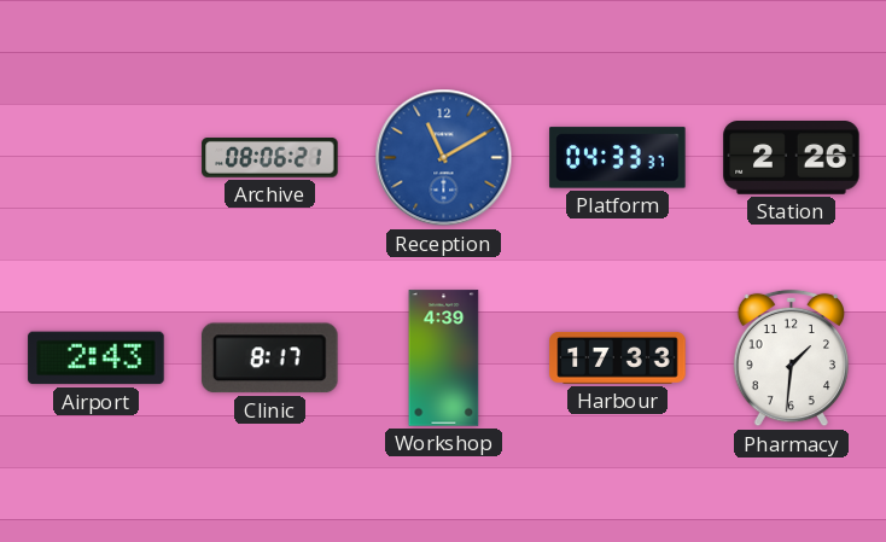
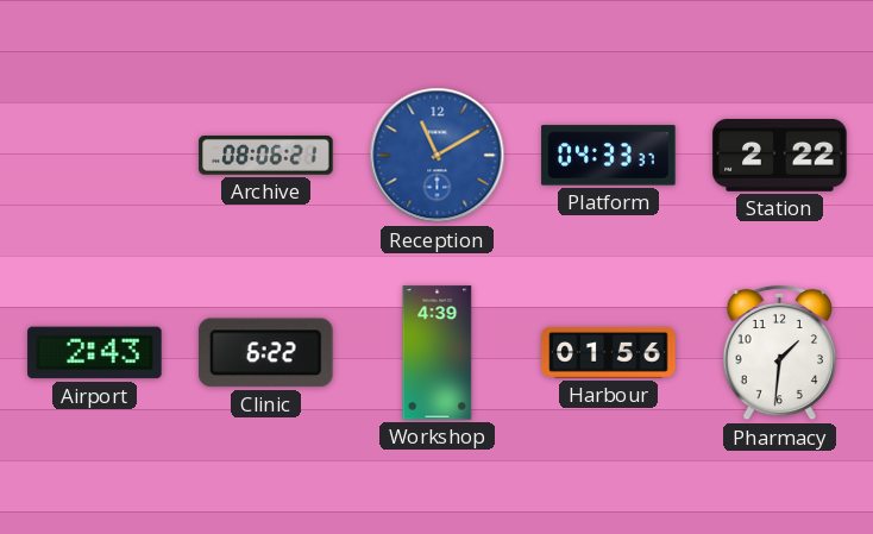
Station: 2:26 -> 2:22 (780, 156)
Clinic: 8:17 -> 6:22 (266, 353)
Harbour: 17:33 -> 01:56 (609, 352)
